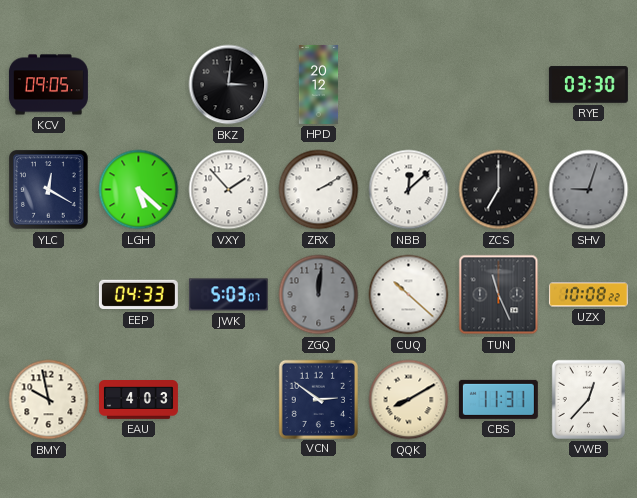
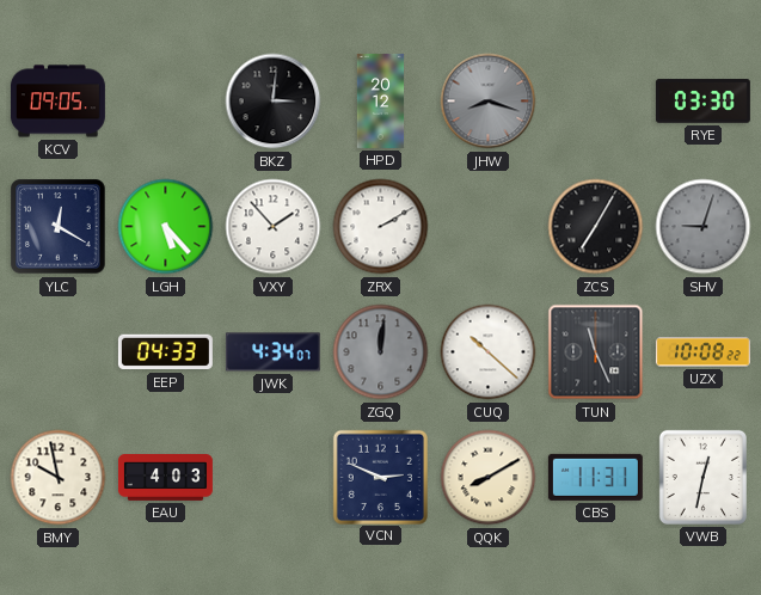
JHW: none -> 8:18 (489, 102)
LGH: 5:22 -> 5:23 (166, 227)
NBB: 12:08 -> none (409, 190)
ZCS: 7:00 -> 7:05 (596, 227)
JWK: 5:03 -> 4:34 (272, 352)
VCN: 2:51 -> 2:49 (380, 477)
VWB: 12:37 -> 12:32 (702, 477)
